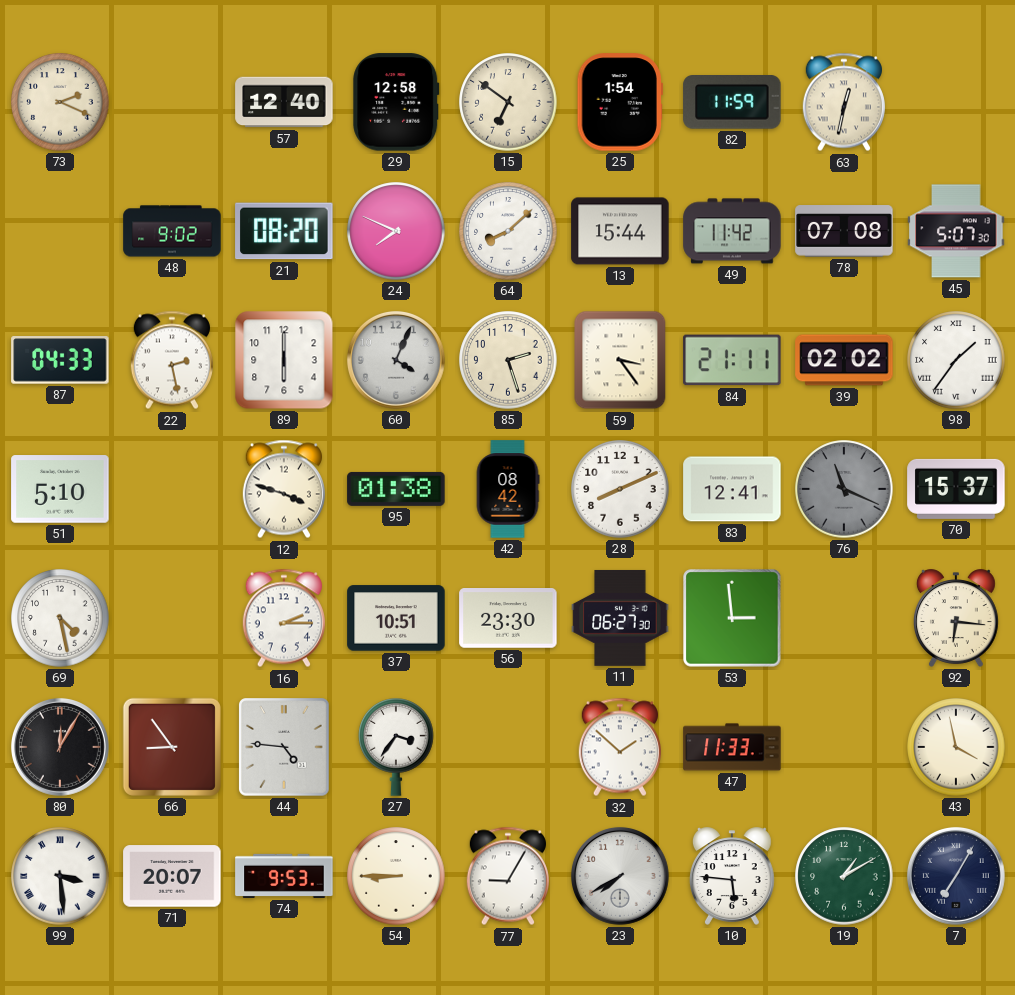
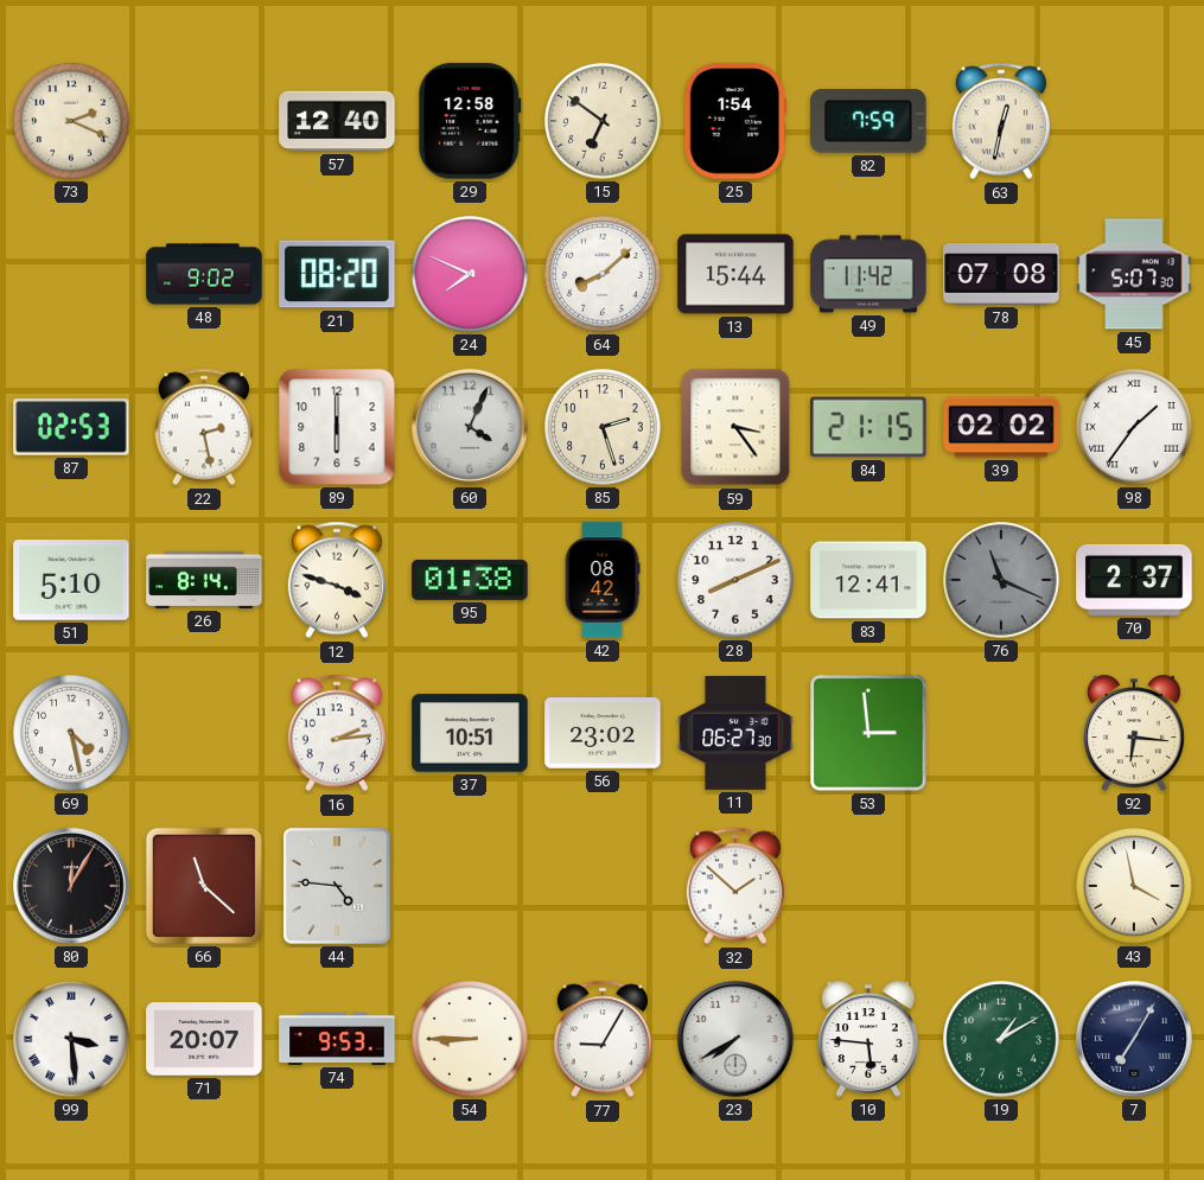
82: 11:59 -> 7:59 (868, 122)
87: 04:33 -> 02:53 (71, 427)
84: 21:11 -> 21:15 (868, 427)
26: none -> 8:14 (204, 580)
70: 15:37 -> 2:37 (1134, 580)
16: 2:15 -> 2:14 (337, 733)
56: 23:30 -> 23:02 (603, 734)
66: 8:54 -> 11:22 (204, 886)
27: 3:36 -> none (396, 747)
47: 11:33 -> none (732, 747)
